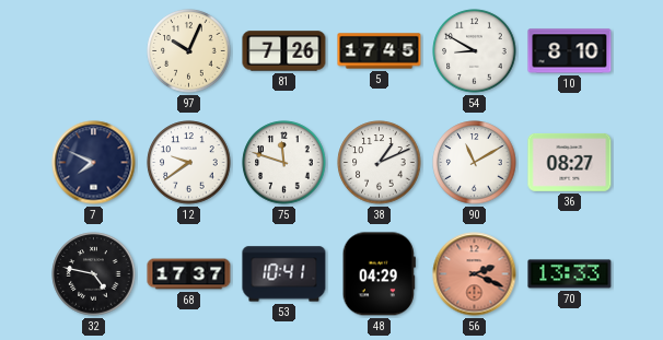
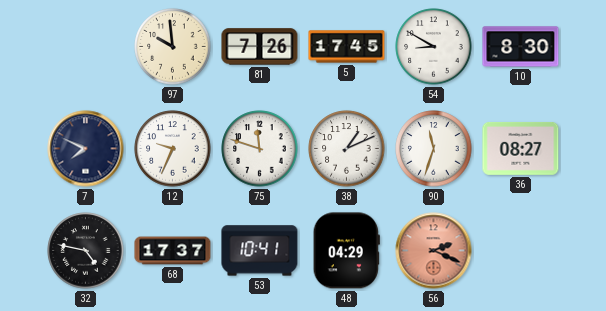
97: 10:04 -> 9:59 (173, 47)
10: 8:10 -> 8:30 (521, 47)
12: 9:39 -> 9:34 (173, 149)
90: 11:10 -> 11:33 (434, 149)
70: 13:33 -> none (570, 274)
